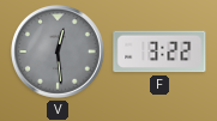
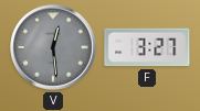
F: 3:22 -> 3:27 (147, 47)
